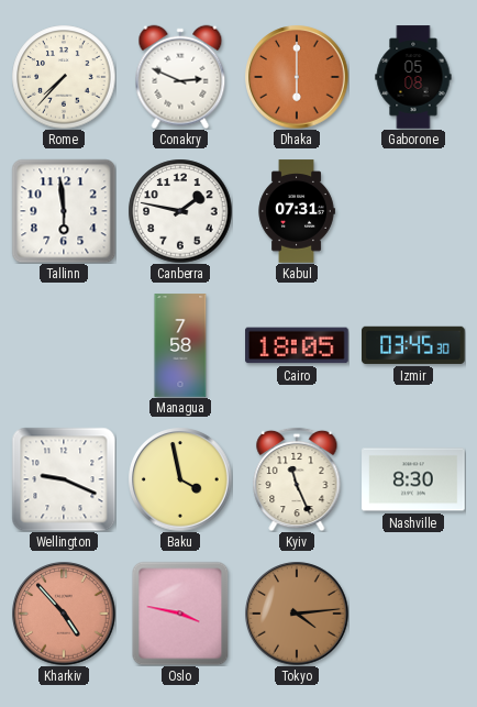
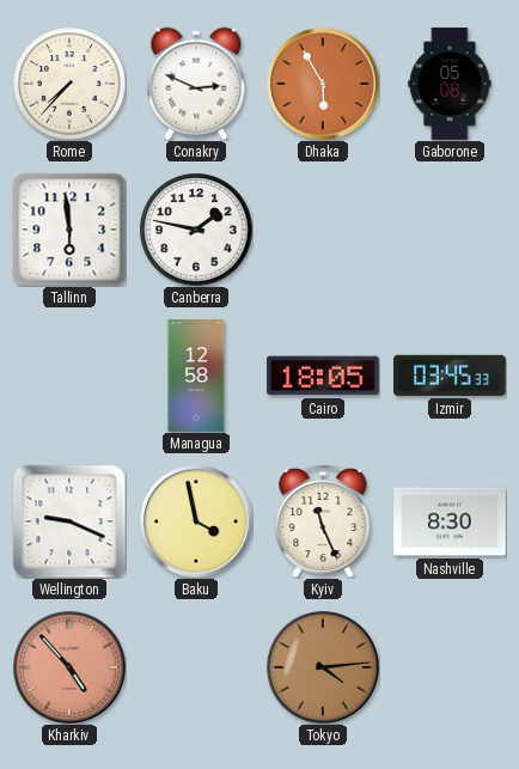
Dhaka: 6:00 -> 5:55 (323, 84)
Kabul: 07:31 -> none (297, 211)
Managua: 7:58 -> 12:58 (196, 376)
Izmir: 03:45:30 -> 03:45:33 (451, 376)
Oslo: 3:47 -> none (180, 614)
